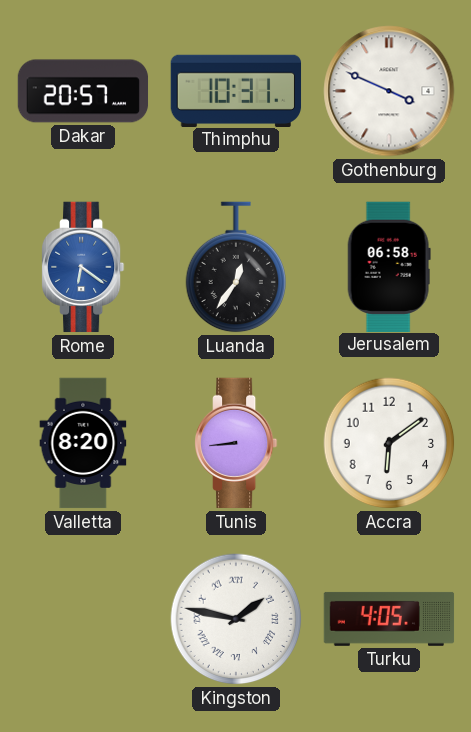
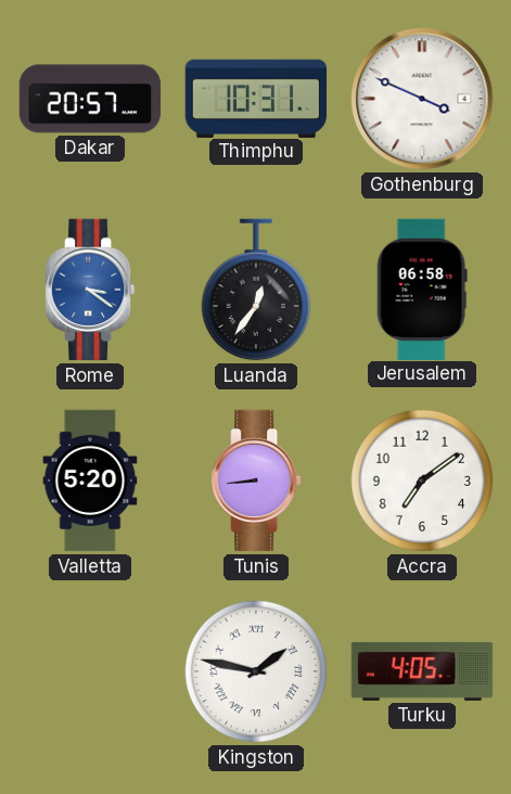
Rome: 6:21 -> 3:21 (91, 290)
Valletta: 8:20 -> 5:20 (90, 481)
Accra: 6:09 -> 7:09 (422, 481)
